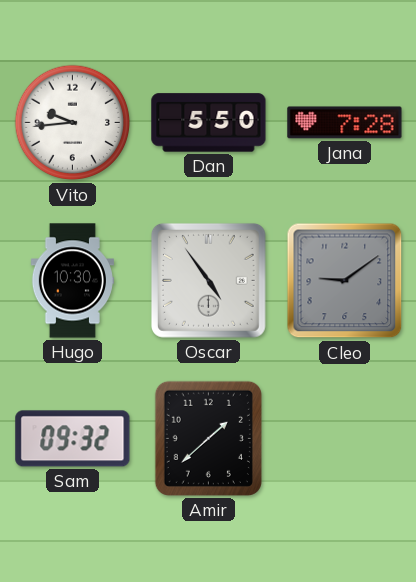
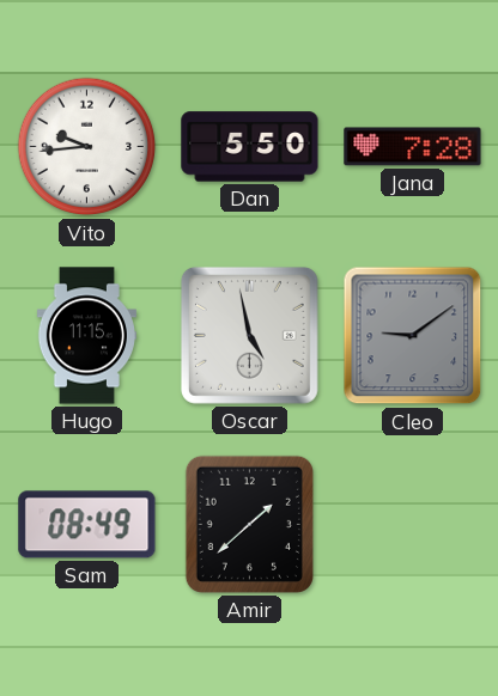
Hugo: 10:30 -> 11:15 (86, 336)
Oscar: 4:54 -> 4:58 (249, 335)
Sam: 09:32 -> 08:49 (87, 525)
